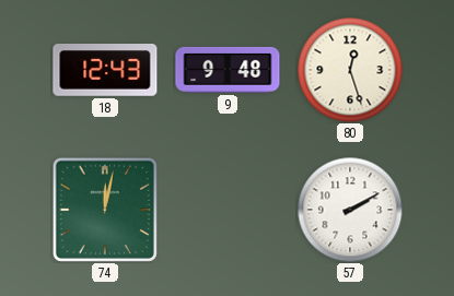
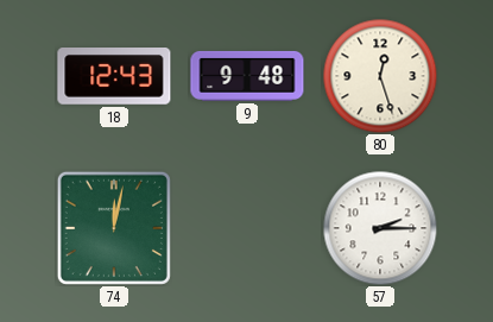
57: 2:10 -> 2:15 (380, 228)
